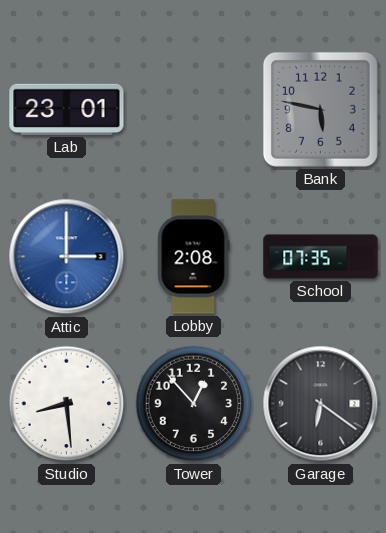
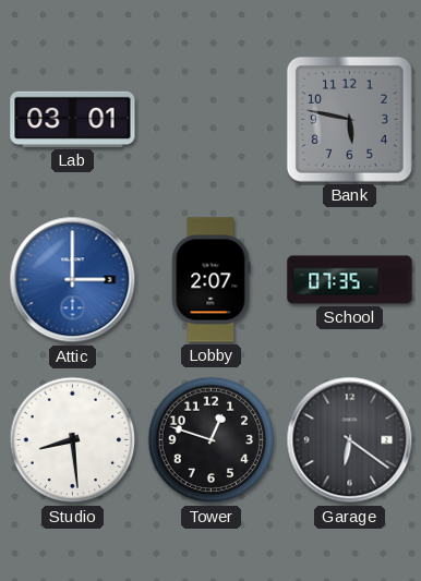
Lab: 23:01 -> 03:01 (73, 119)
Lobby: 2:08 -> 2:07 (212, 280)
Tower: 12:53 -> 12:48 (212, 440)
